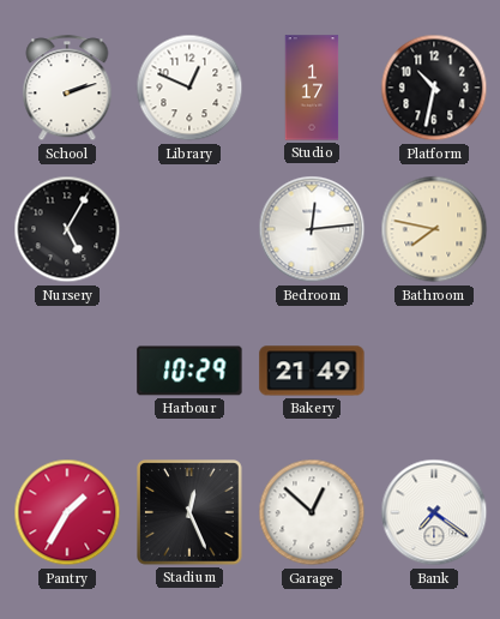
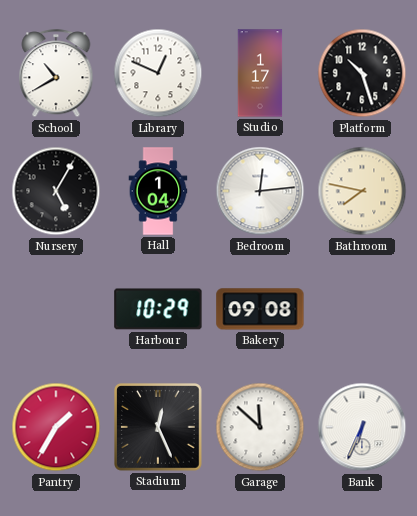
School: 2:12 -> 10:40 (56, 74)
Platform: 10:32 -> 10:27 (362, 73)
Hall: none -> 1:04 (158, 191)
Bakery: 21:49 -> 09:08 (260, 309)
Garage: 12:52 -> 11:52 (260, 427)
Bank: 7:21 -> 6:34 (362, 427)
